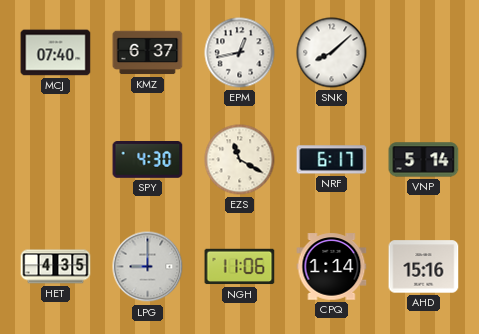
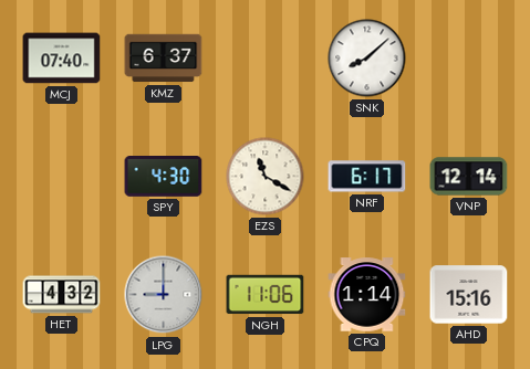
EPM: 12:43 -> none (240, 53)
VNP: 5:14 -> 12:14 (469, 177)
HET: 4:35 -> 4:32 (62, 295)
